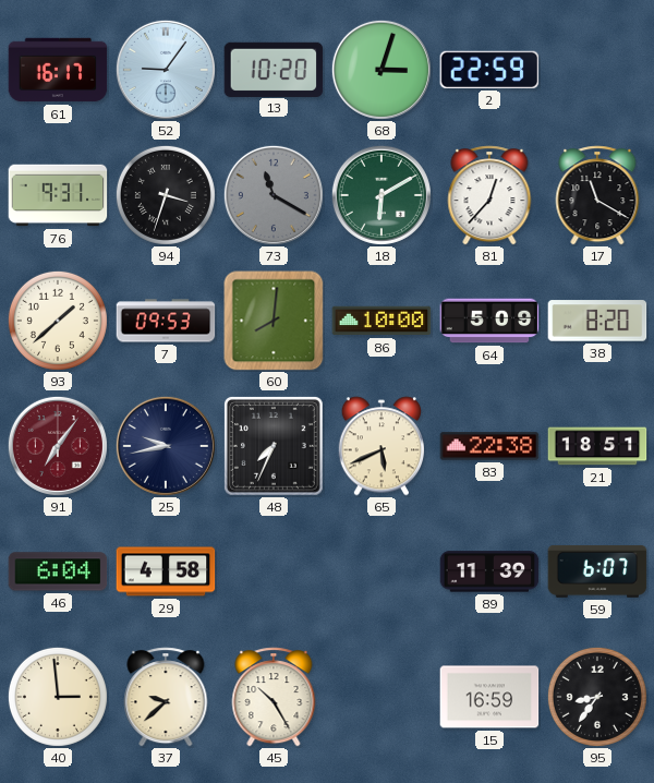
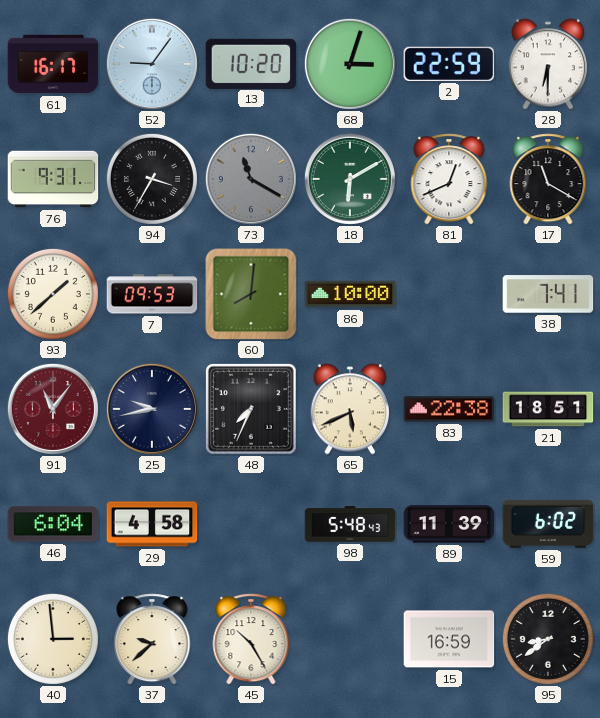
28: none -> 6:30 (547, 64)
94: 3:33 -> 3:35 (152, 179)
81: 12:37 -> 12:41 (449, 179)
64: 5:09 -> none (489, 321)
38: 8:20 -> 7:41 (548, 294)
91: 7:06 -> 11:06 (53, 409)
98: none -> 5:48 (350, 524)
59: 6:07 -> 6:02 (548, 524)
95: 8:36 -> 8:39 (548, 639)
